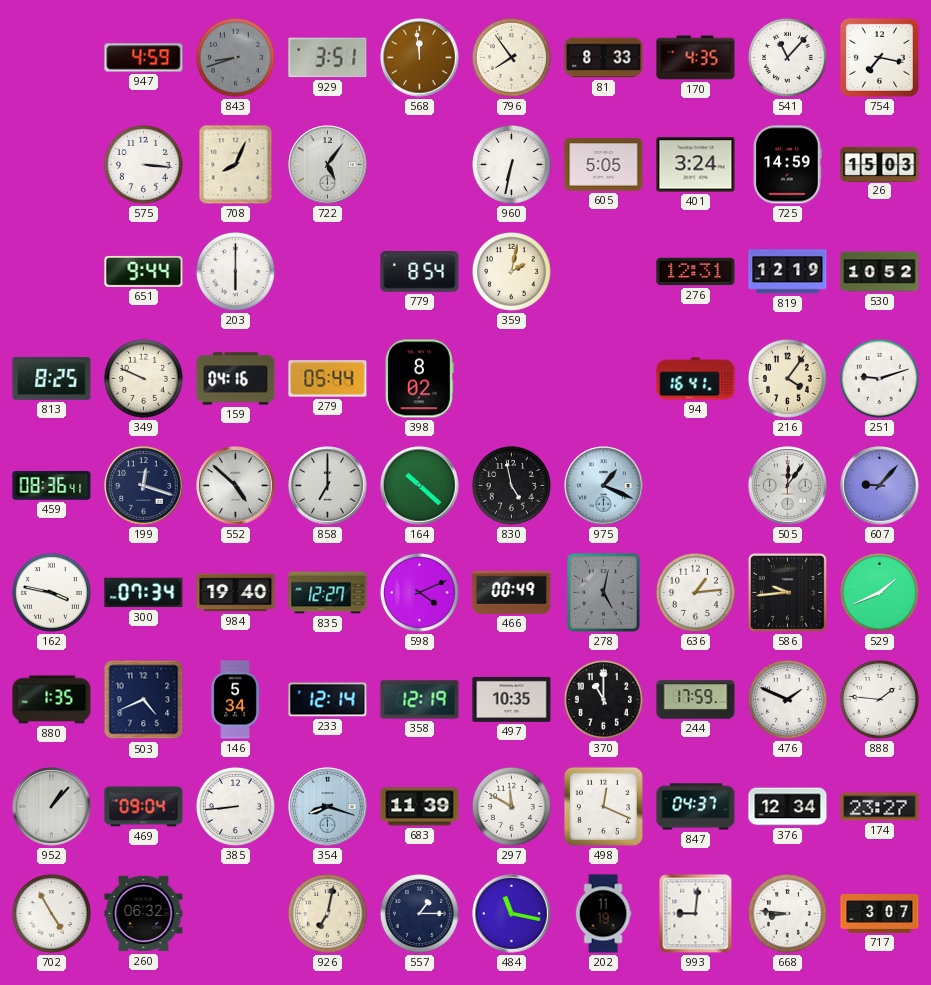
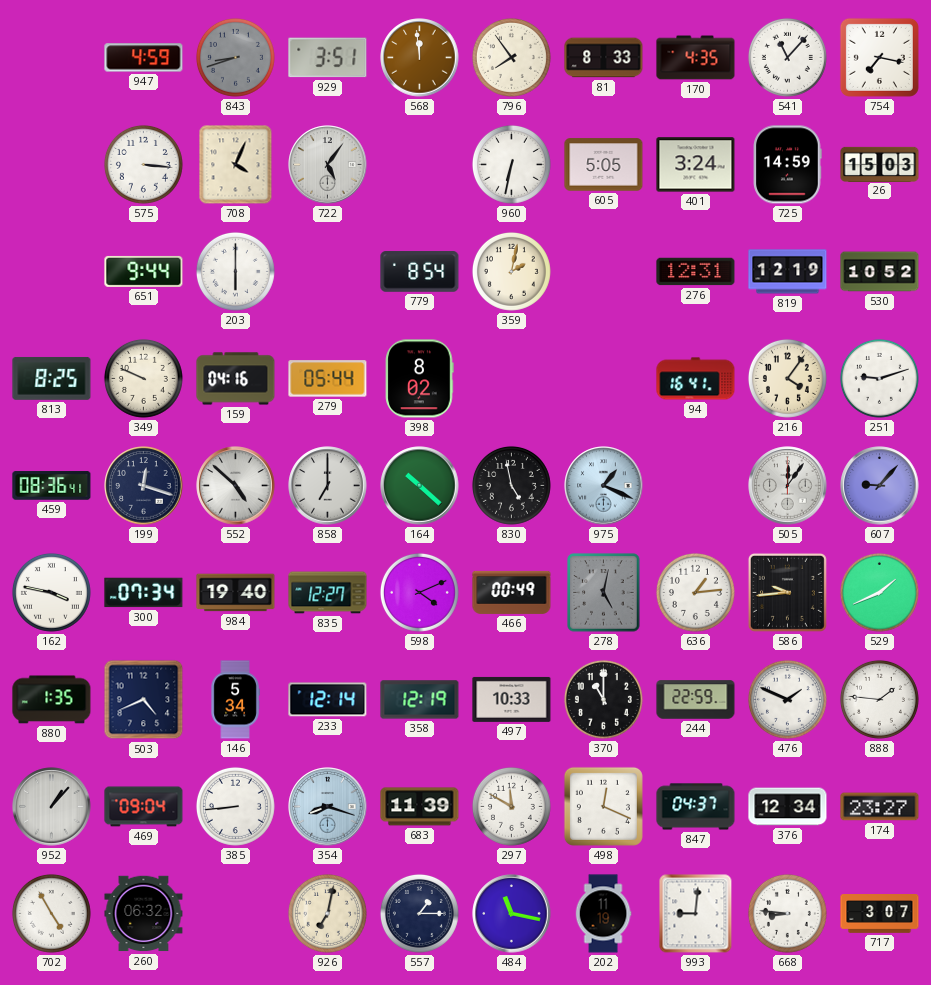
708: 8:04 -> 4:04 (236, 165)
497: 10:35 -> 10:33 (512, 699)
244: 17:59 -> 22:59 (696, 700)
